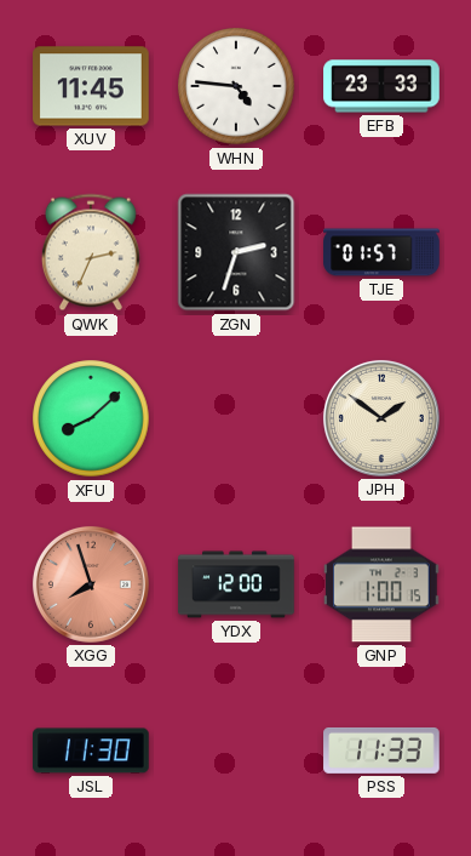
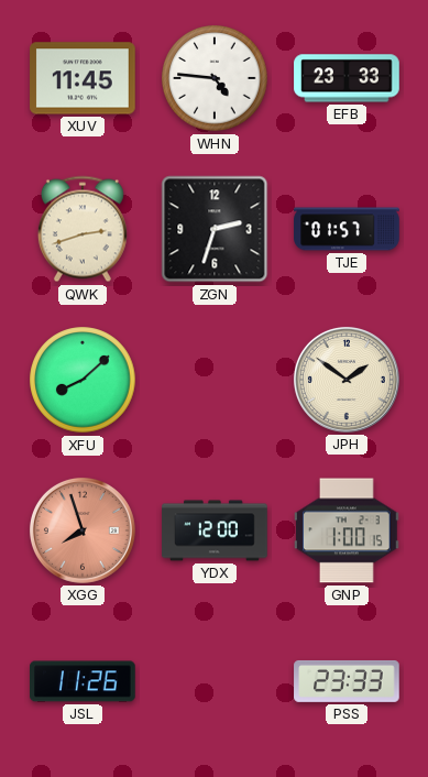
QWK: 2:34 -> 2:42 (83, 229)
JSL: 11:30 -> 11:26 (83, 681)
PSS: 11:33 -> 23:33 (347, 681)
